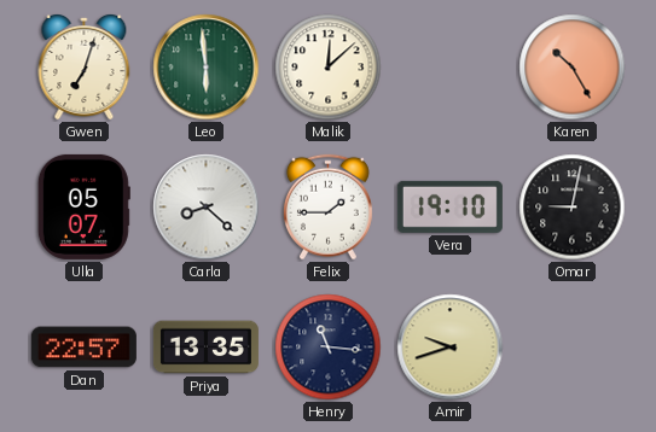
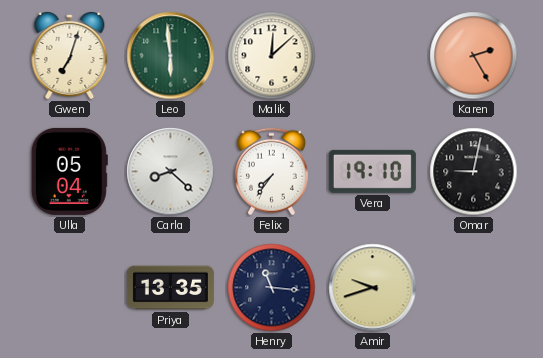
Karen: 10:25 -> 2:25 (474, 56)
Ulla: 05:07 -> 05:04 (69, 171)
Felix: 1:45 -> 7:36 (271, 172)
Dan: 22:57 -> none (83, 348)
